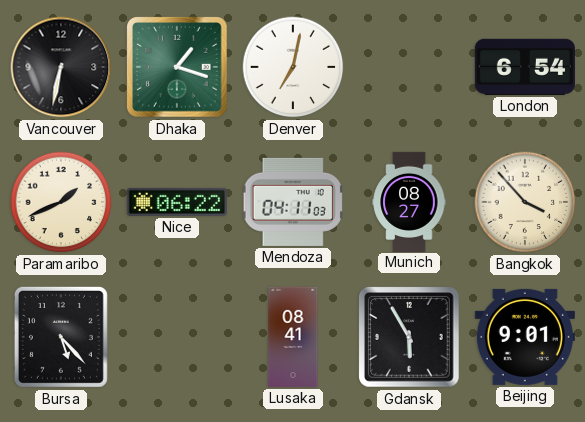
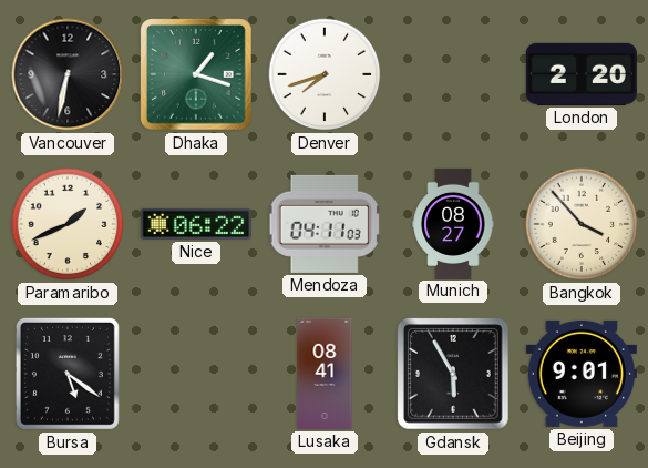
Denver: 7:02 -> 7:42 (325, 74)
London: 6:54 -> 2:20 (582, 74)
Bursa: 5:23 -> 5:21 (68, 374)
